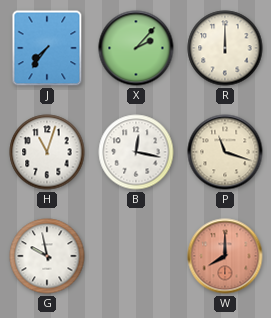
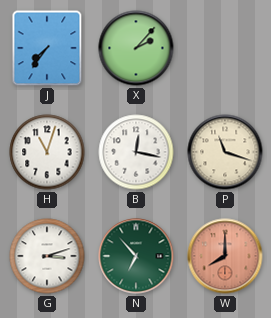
R: 12:00 -> none (225, 48)
G: 9:58 -> 3:12 (47, 256)
N: none -> 6:53 (136, 256)
